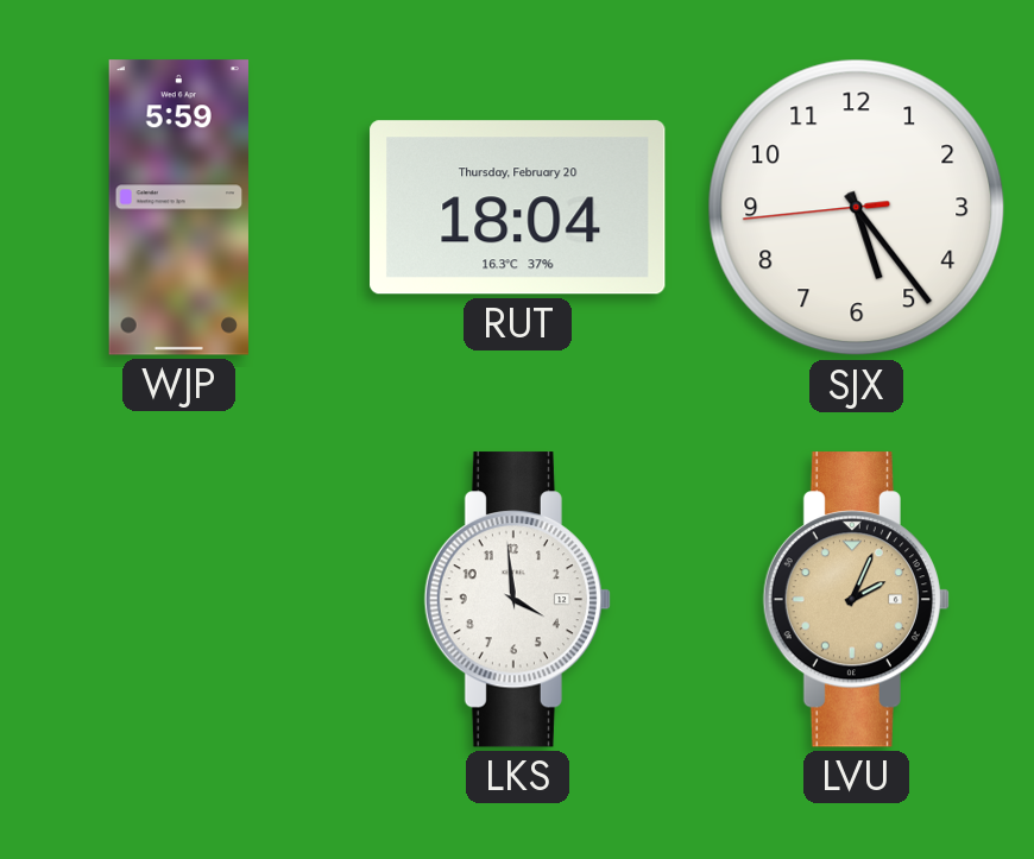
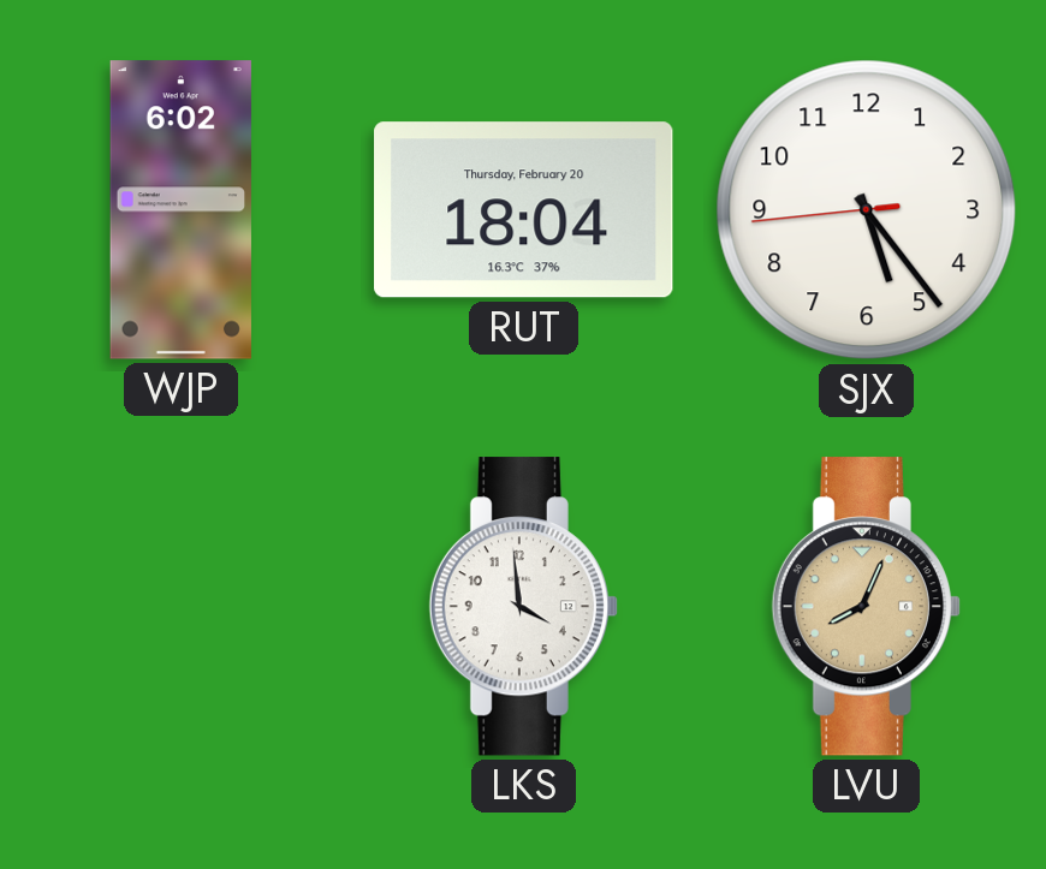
WJP: 5:59 -> 6:02 (180, 210)
LVU: 2:04 -> 8:04 (866, 607)
